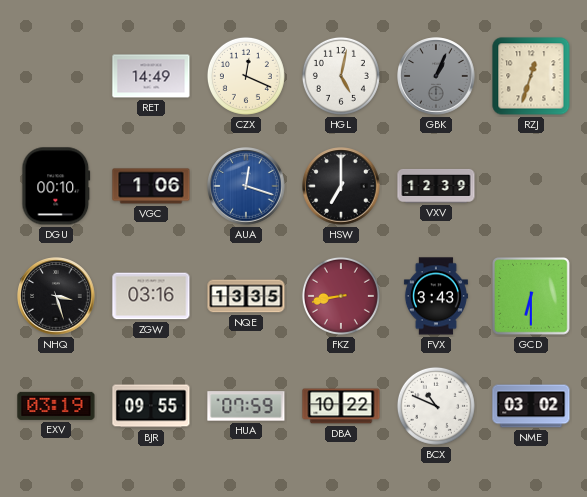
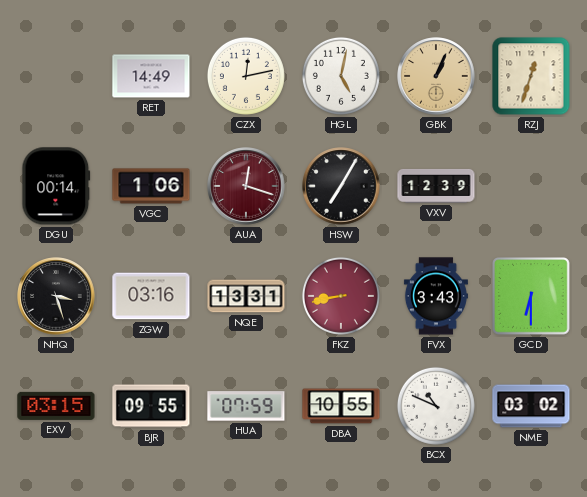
CZX: 12:19 -> 12:13 (246, 76)
GBK dial: grey -> champagne (436, 76)
DGU: 00:10 -> 00:14 (56, 186)
AUA dial: blue -> burgundy (246, 186)
HSW: 7:00 -> 7:05 (341, 186)
NQE: 13:35 -> 13:31 (246, 296)
EXV: 03:19 -> 03:15 (56, 406)
DBA: 10:22 -> 10:55 (341, 406)
